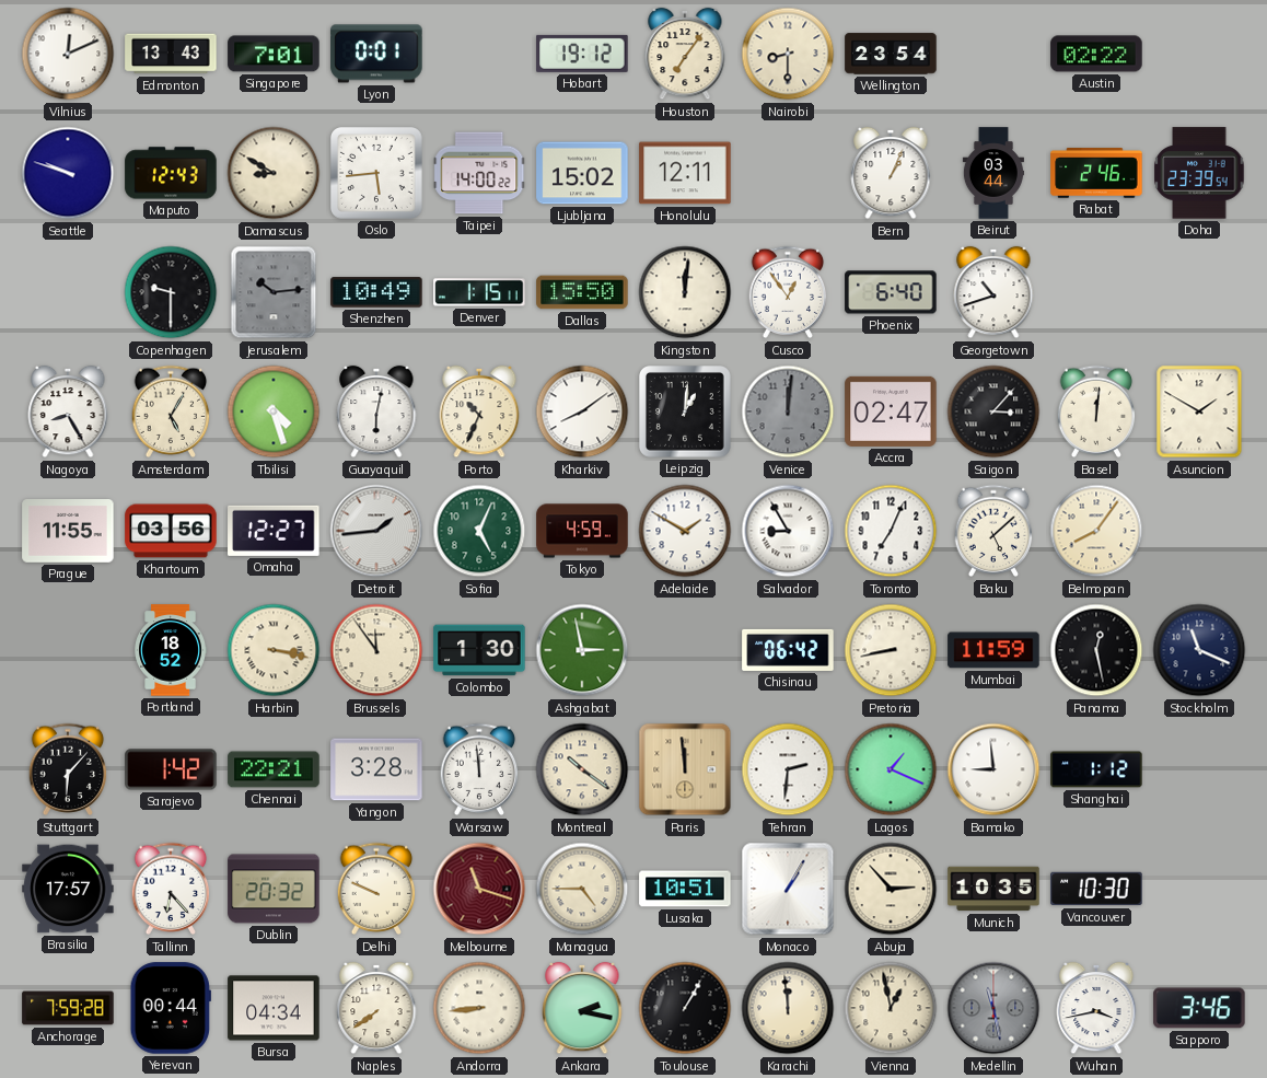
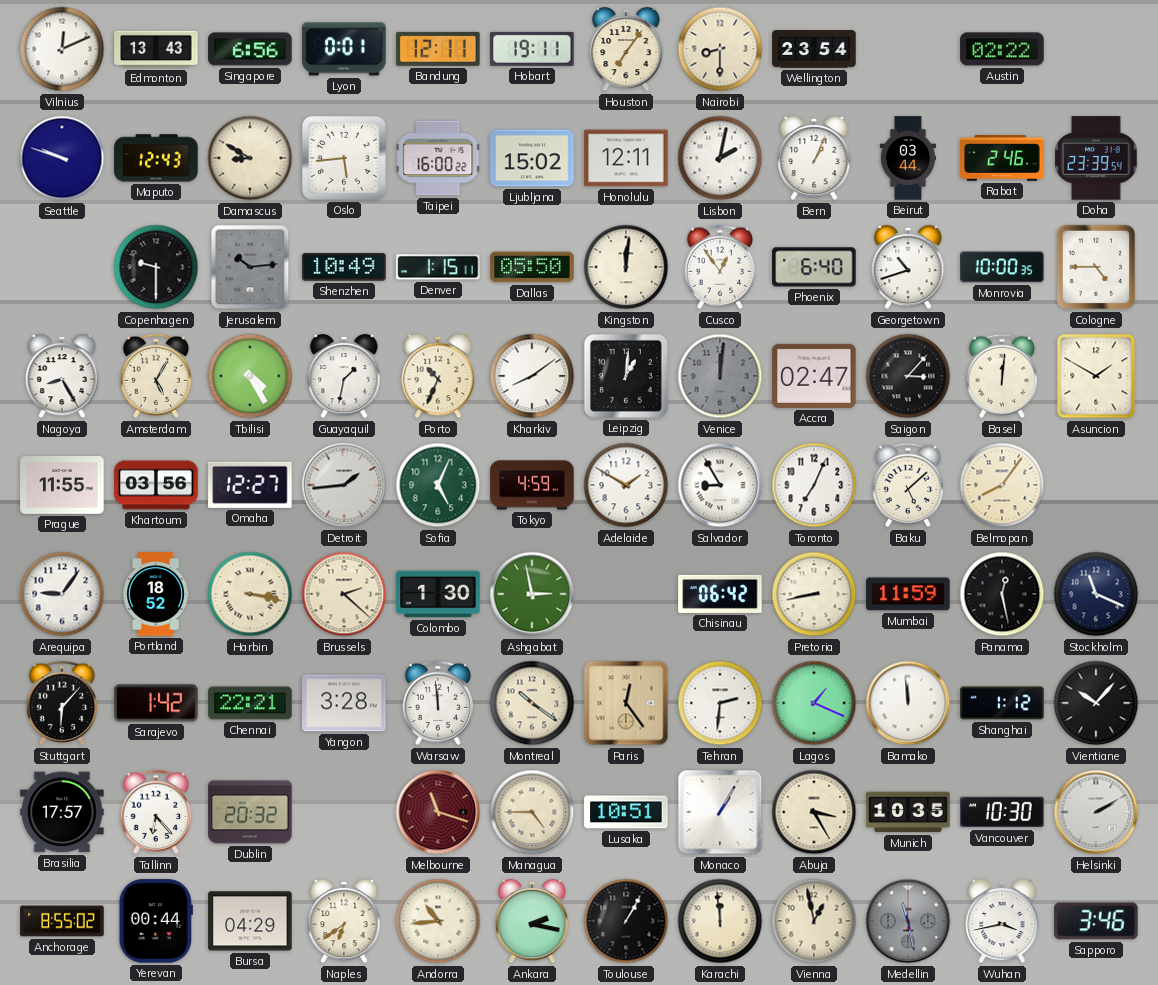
Singapore: 7:01 -> 6:56 (250, 49)
Bandung: none -> 12:11 (438, 49)
Hobart: 19:12 -> 19:11 (532, 49)
Taipei: 14:00 -> 16:00 (438, 158)
Lisbon: none -> 2:02 (720, 158)
Dallas: 15:50 -> 05:50 (532, 267)
Monrovia: none -> 10:00 (1002, 267)
Cologne: none -> 4:45 (1096, 267)
Tbilisi: 4:27 -> 4:25 (250, 376)
Guayaquil: 6:02 -> 1:32 (344, 376)
Arequipa: none -> 9:06 (62, 594)
Brussels: 11:54 -> 2:22 (344, 594)
Paris: 11:59 -> 12:24 (626, 703)
Bamako: 8:59 -> 11:59 (908, 703)
Vientiane: none -> 10:07 (1096, 703)
Delhi: 9:49 -> none (376, 889)
Abuja: 2:53 -> 3:25 (814, 812)
Helsinki: none -> 2:10 (1096, 812)
Anchorage: 7:59 -> 8:55 (62, 921)
Bursa: 04:34 -> 04:29 (250, 921)
Naples: 7:39 -> 6:39 (344, 921)
Andorra: 8:44 -> 10:44 (438, 921)
